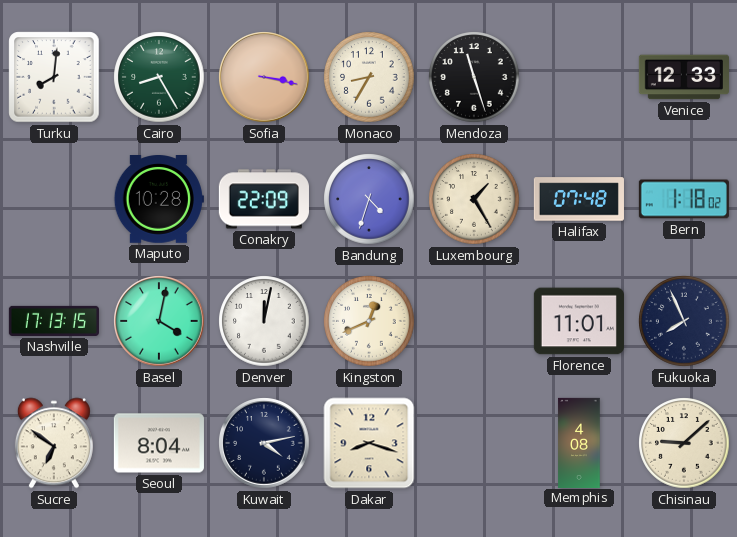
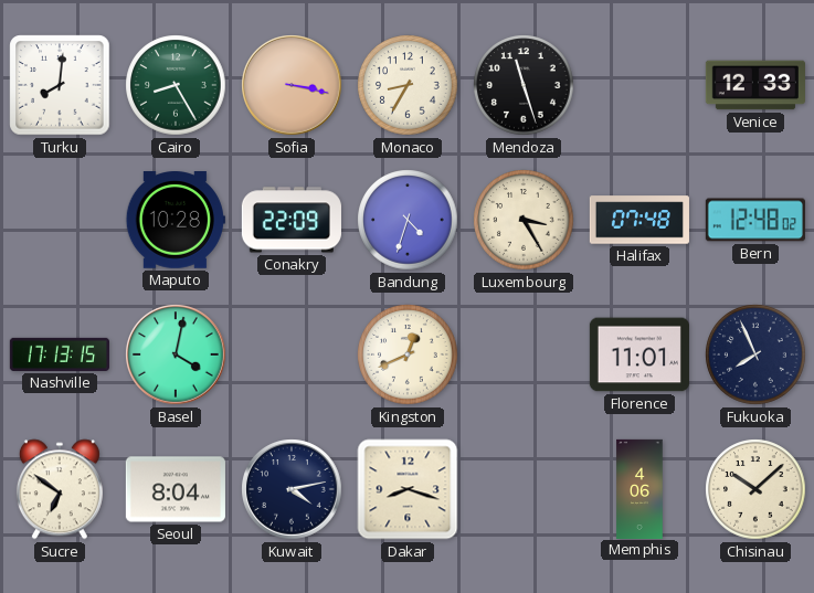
Luxembourg: 1:25 -> 3:25 (524, 220)
Bern: 1:18 -> 12:48 (755, 220)
Denver: 12:02 -> none (264, 321)
Memphis: 4:08 -> 4:06 (639, 488)
Chisinau: 9:08 -> 10:08 (755, 489)
